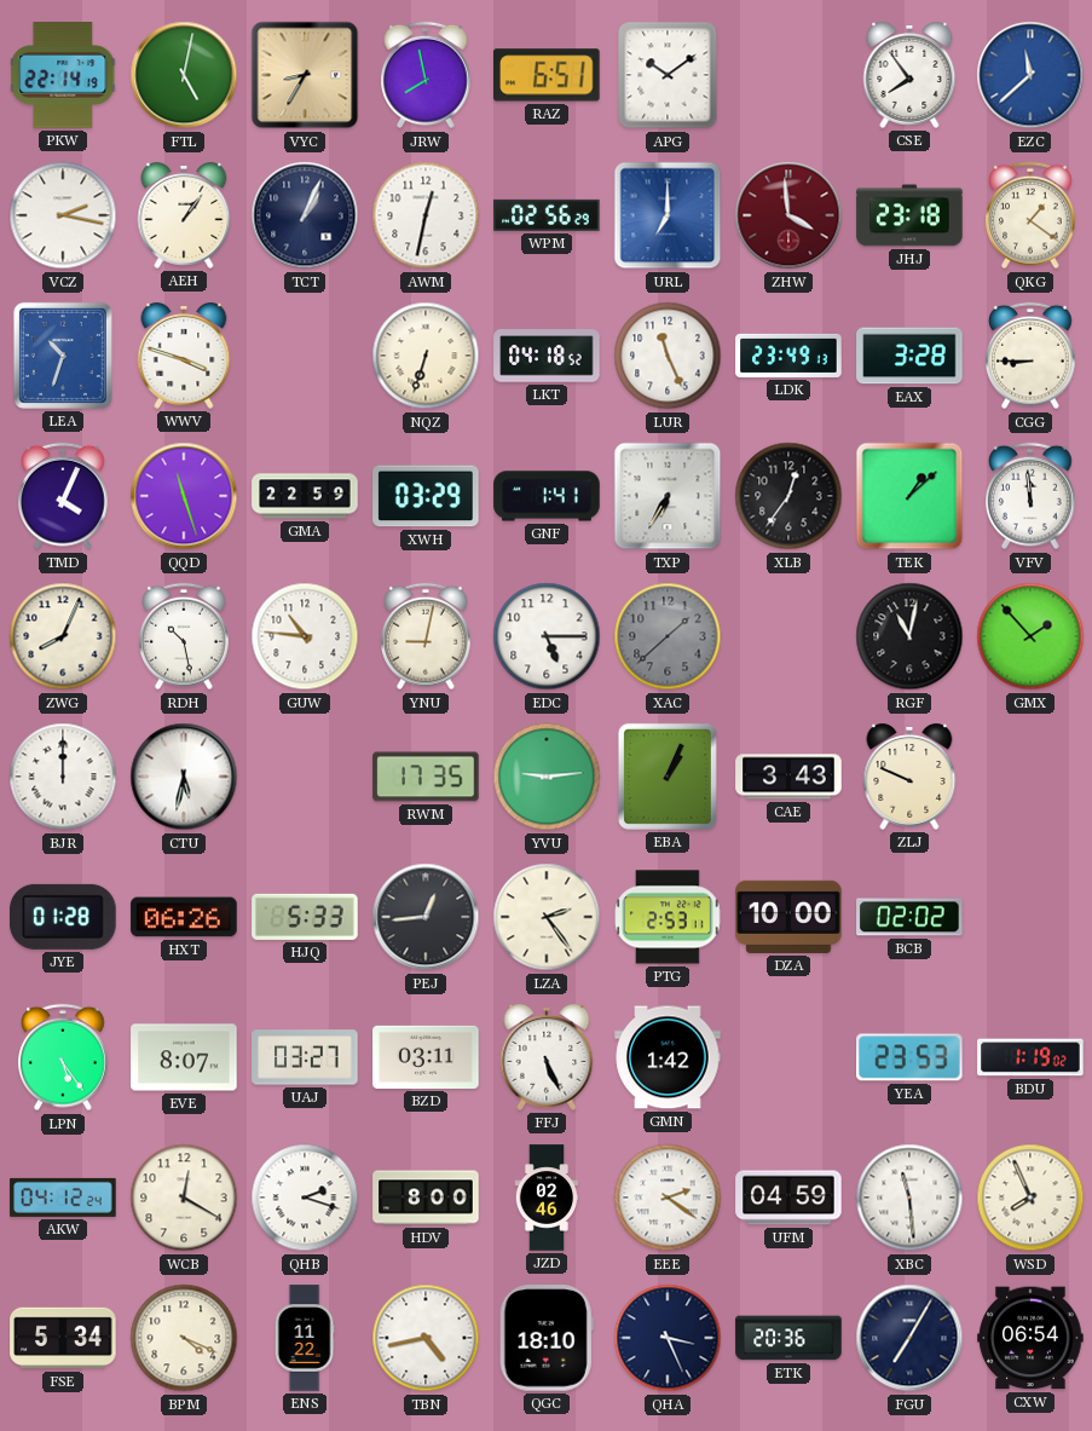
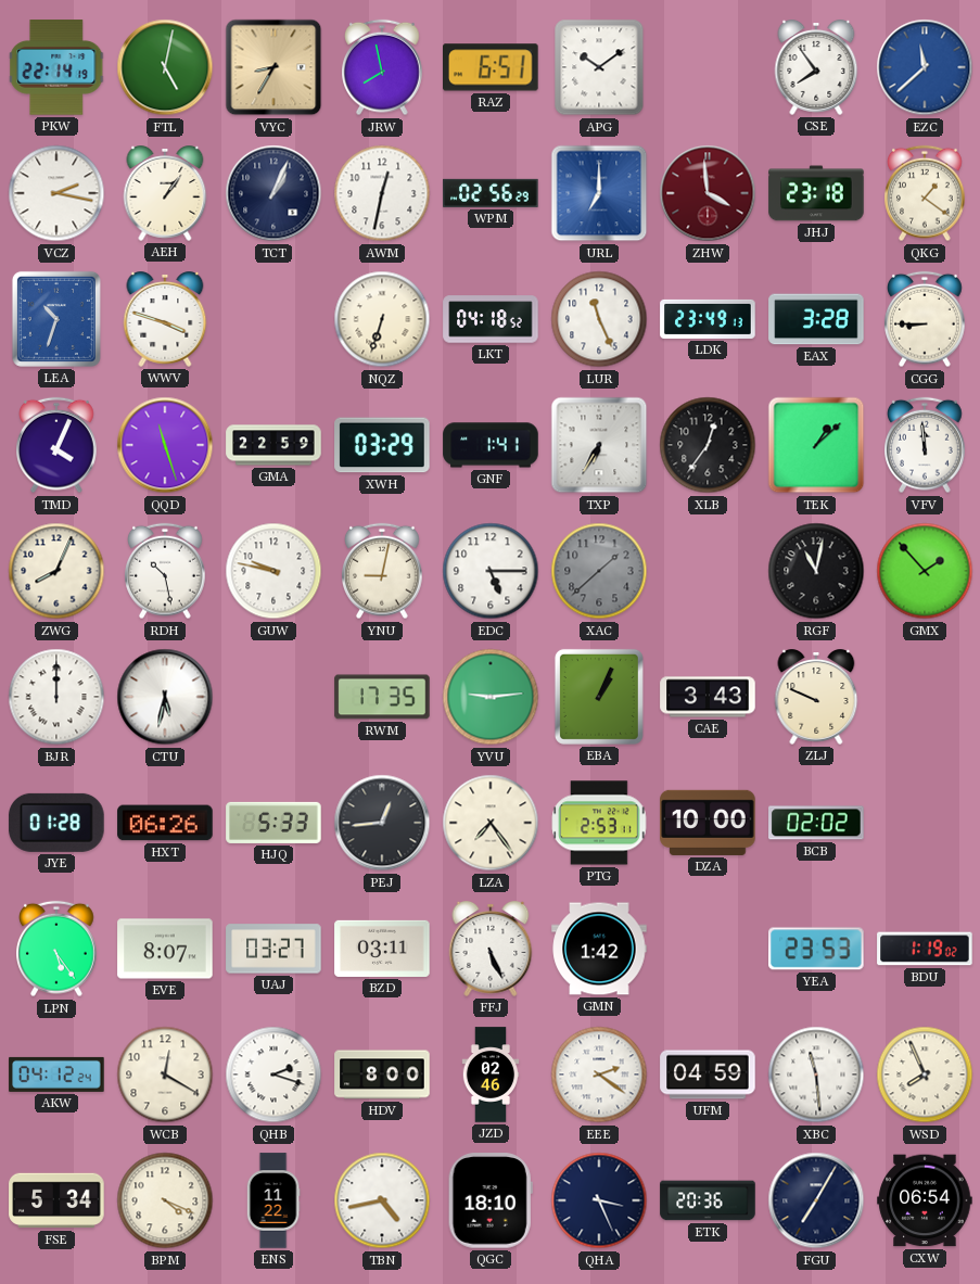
GUW: 10:46 -> 9:47 (273, 571)
LZA: 2:24 -> 7:24 (491, 823)
